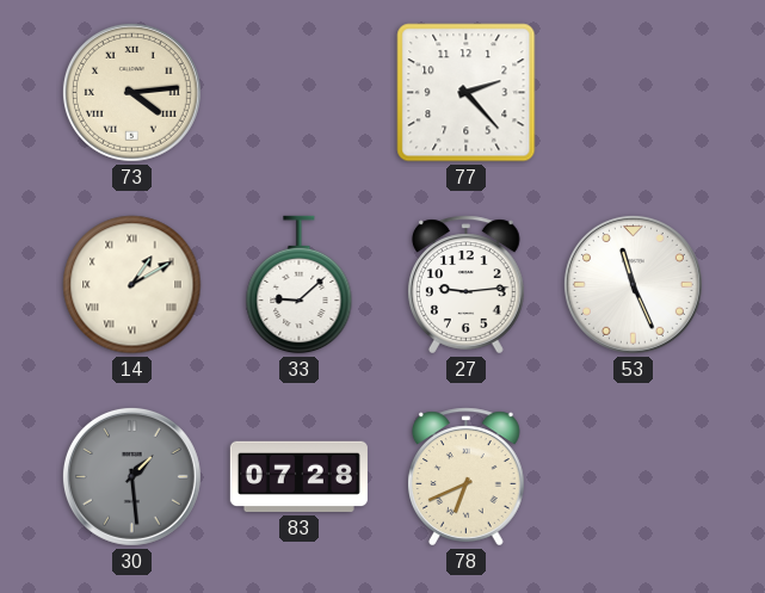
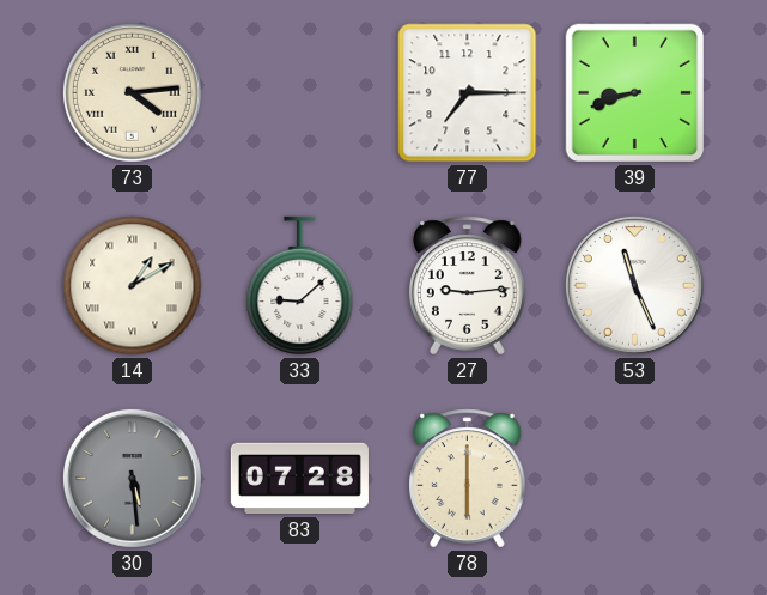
77: 2:23 -> 7:15 (468, 93)
39: none -> 8:42 (635, 93)
30: 1:29 -> 5:29 (132, 478)
78: 6:41 -> 6:00 (468, 479)
